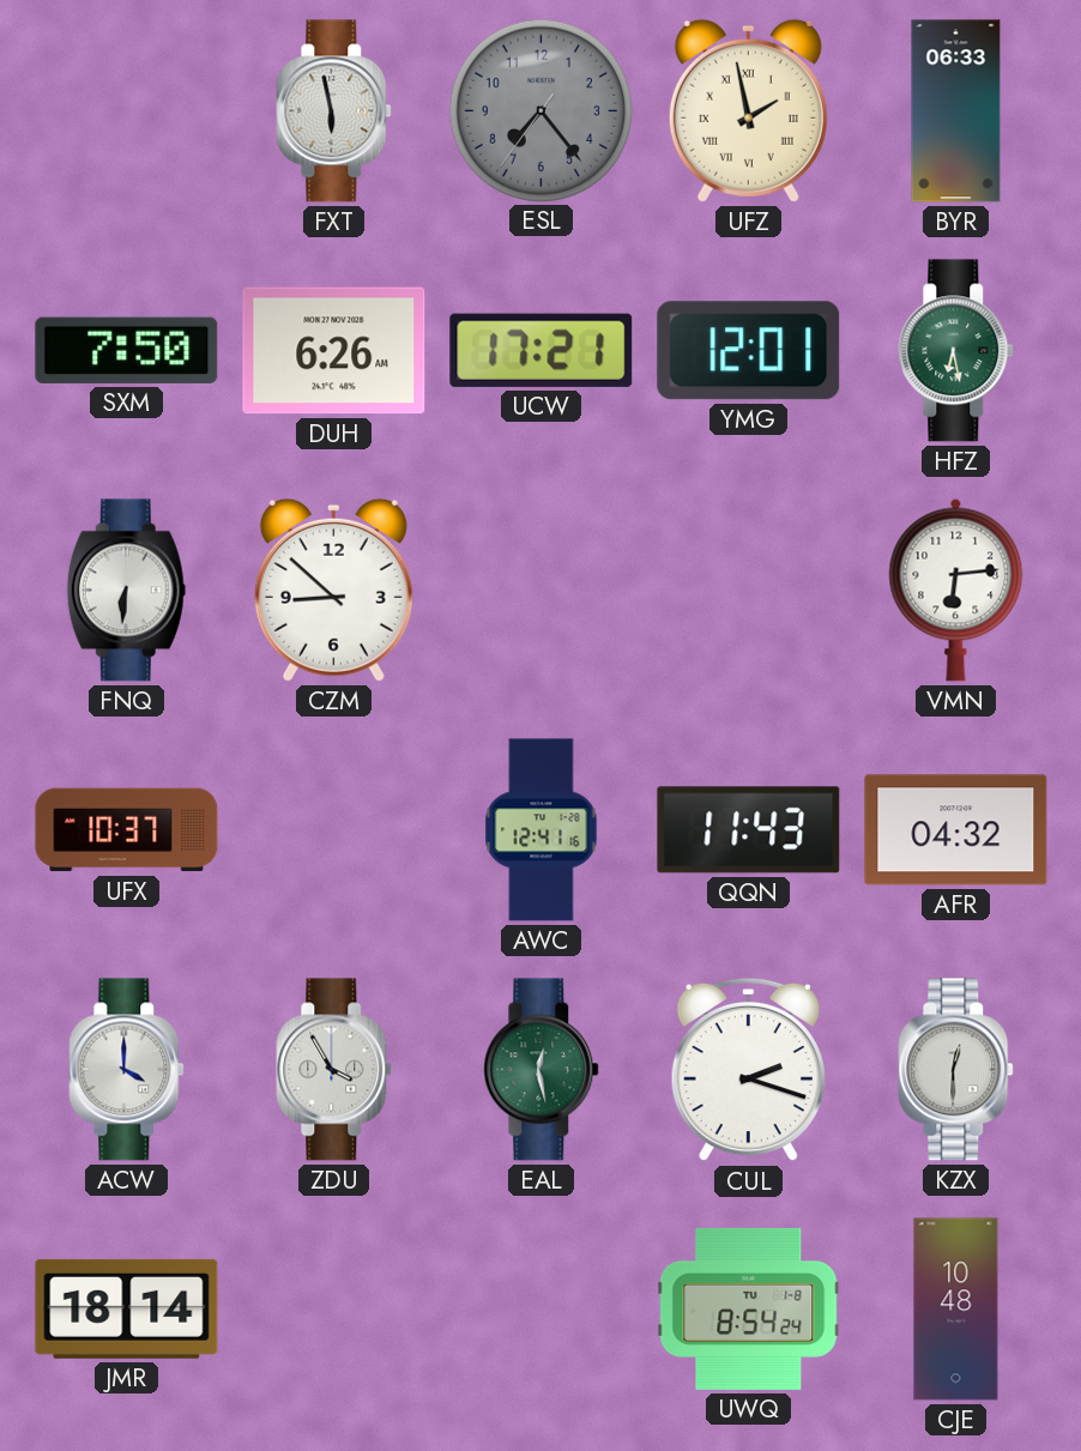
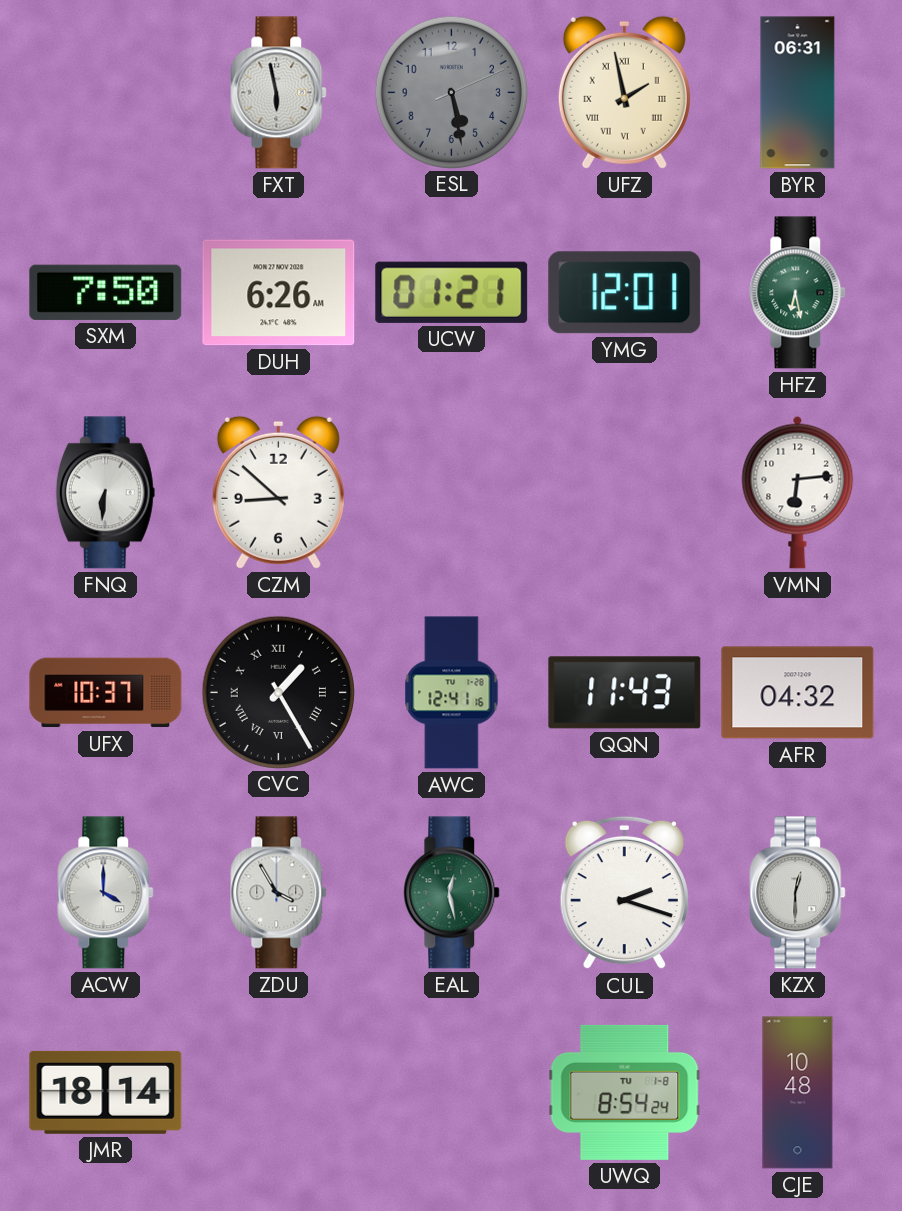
ESL: 7:23 -> 5:28 (451, 92)
BYR: 06:33 -> 06:31 (798, 93)
UCW: 17:21 -> 01:21 (452, 292)
CVC: none -> 1:25 (278, 692)
